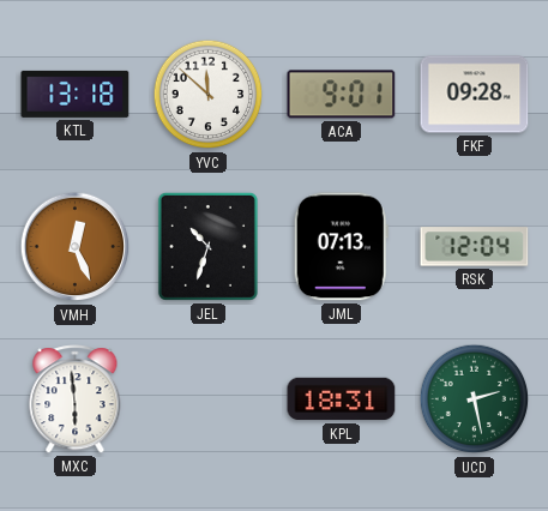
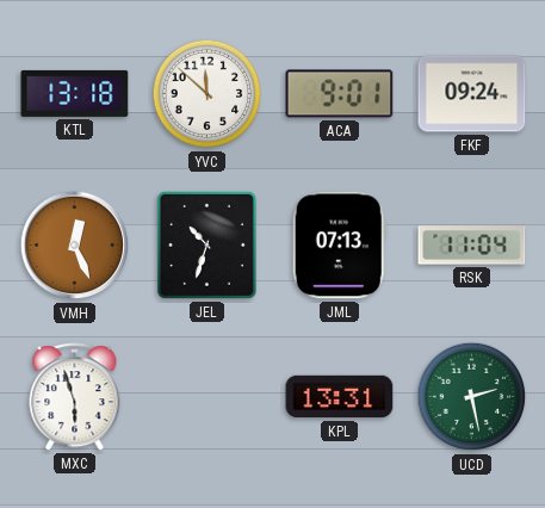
FKF: 09:28 -> 09:24 (472, 94)
RSK: 12:04 -> 11:04 (472, 246)
MXC: 5:59 -> 5:57 (75, 397)
KPL: 18:31 -> 13:31 (340, 397)
